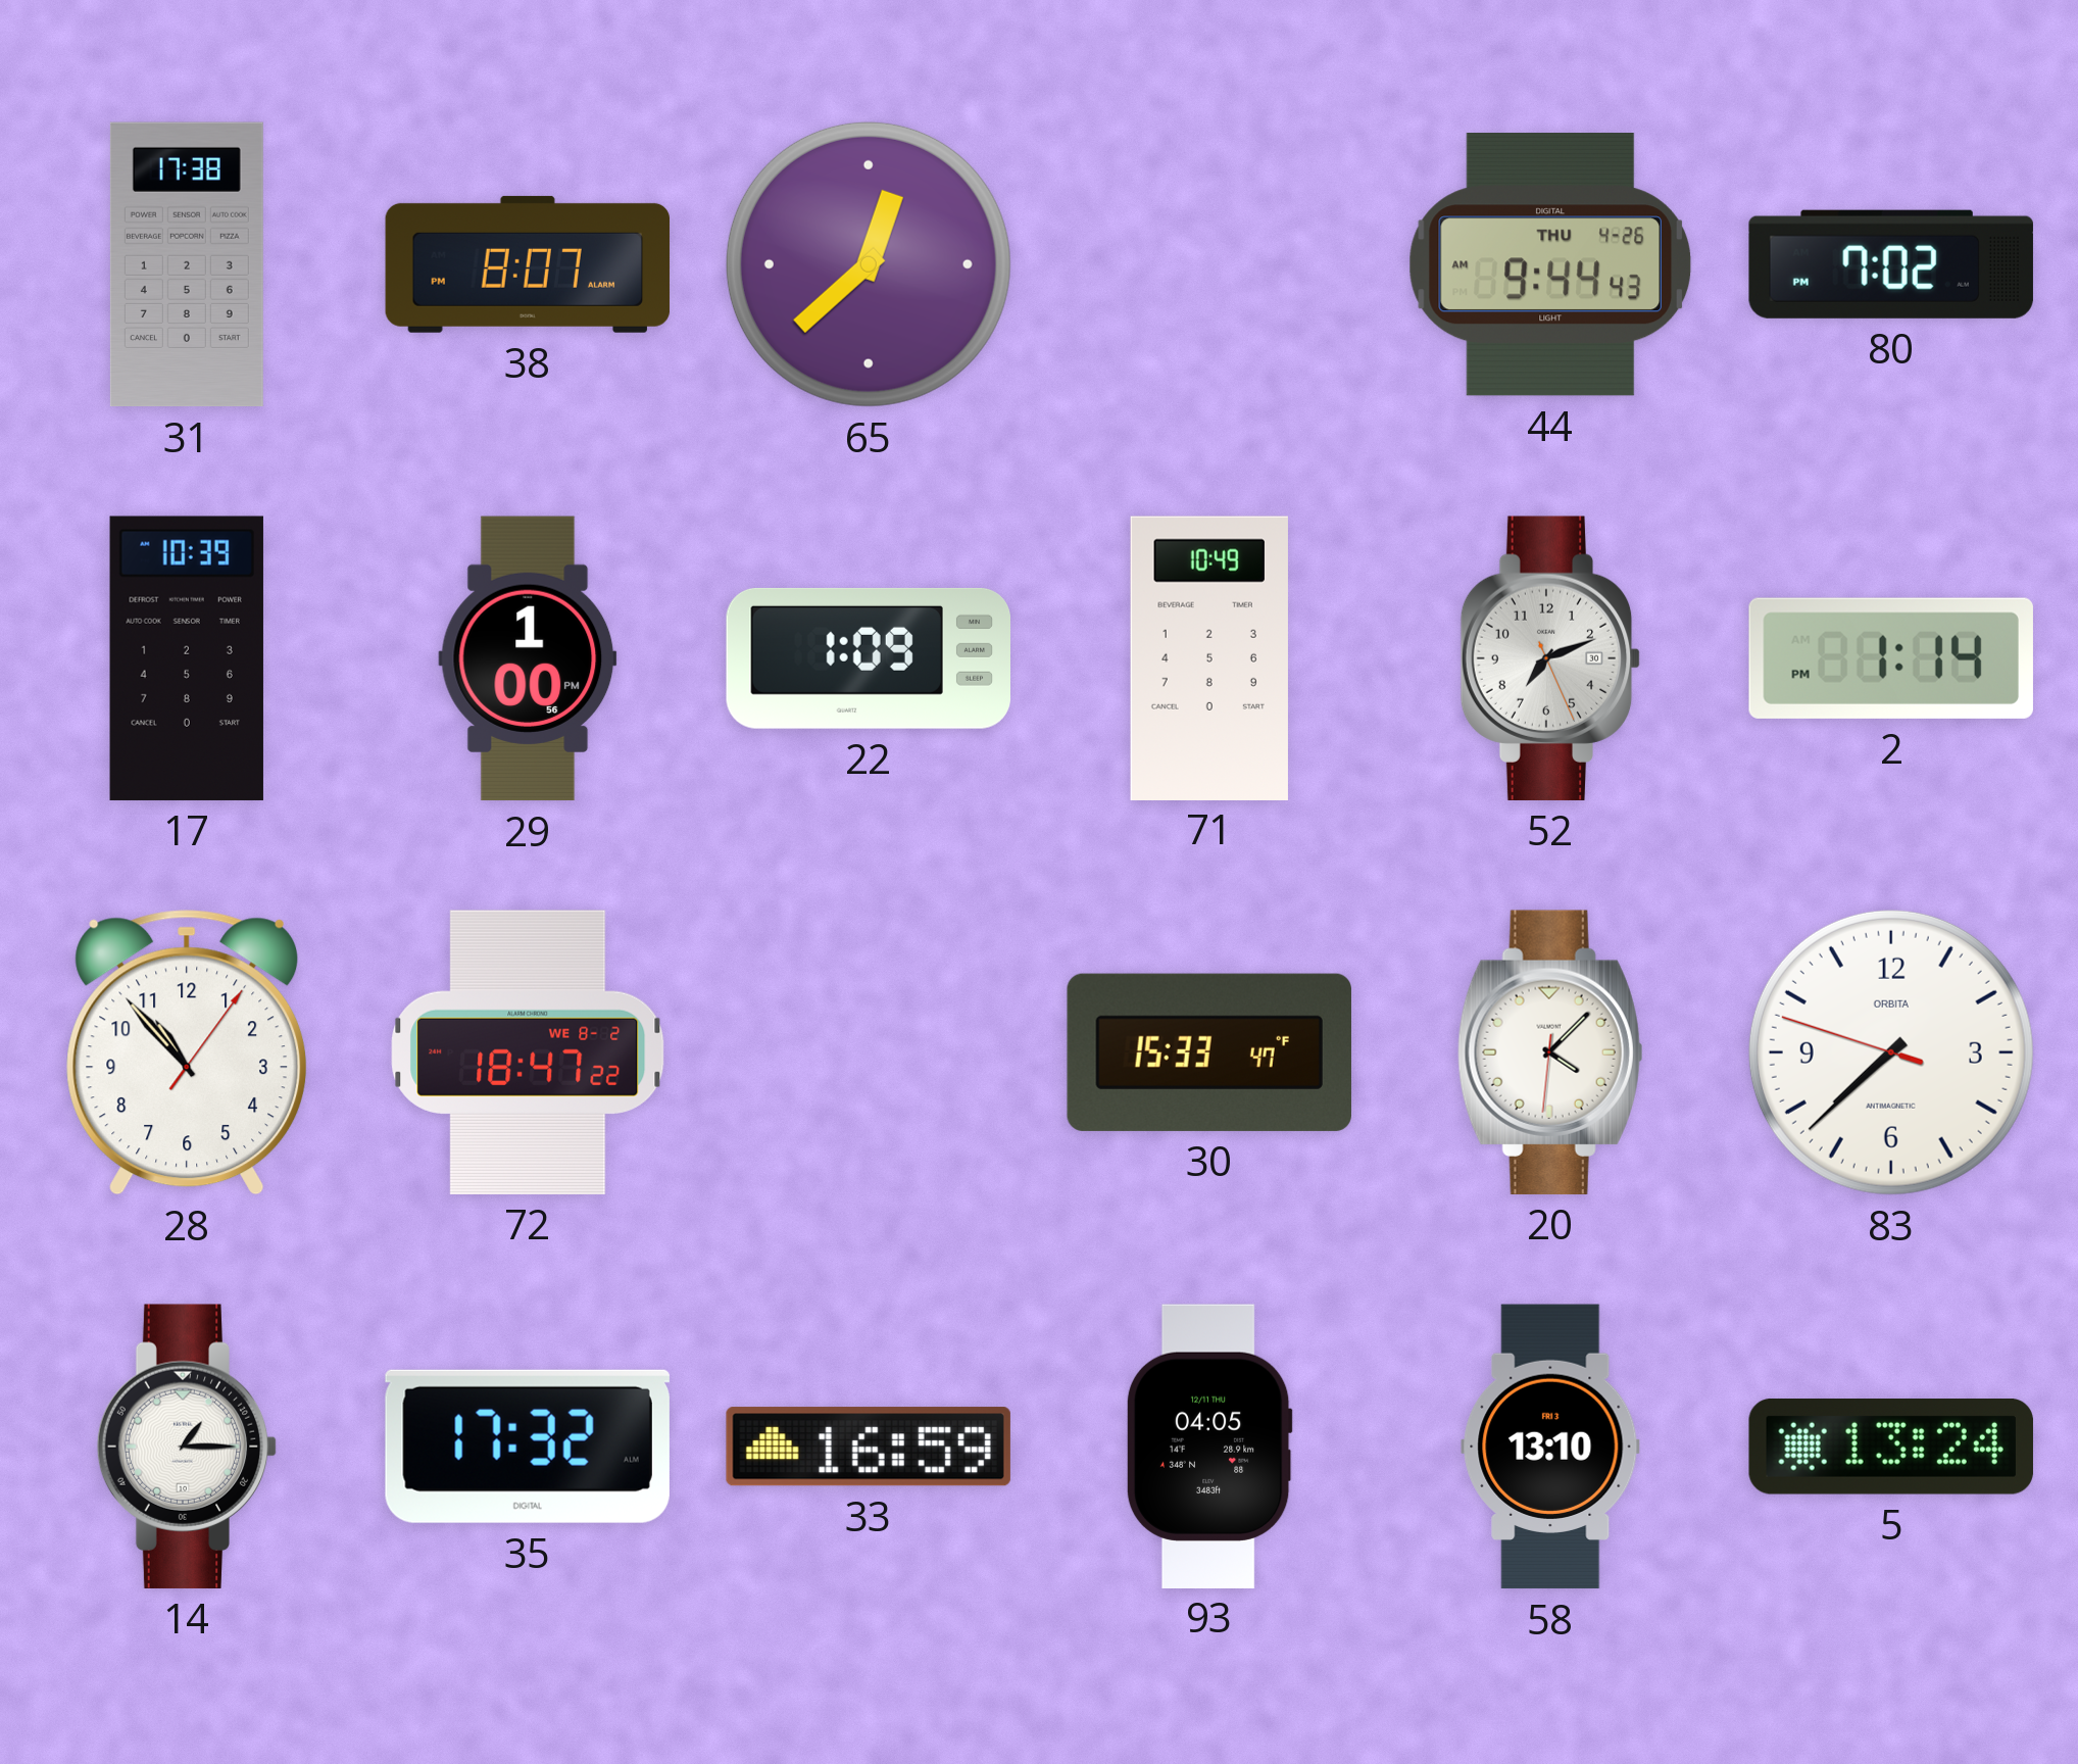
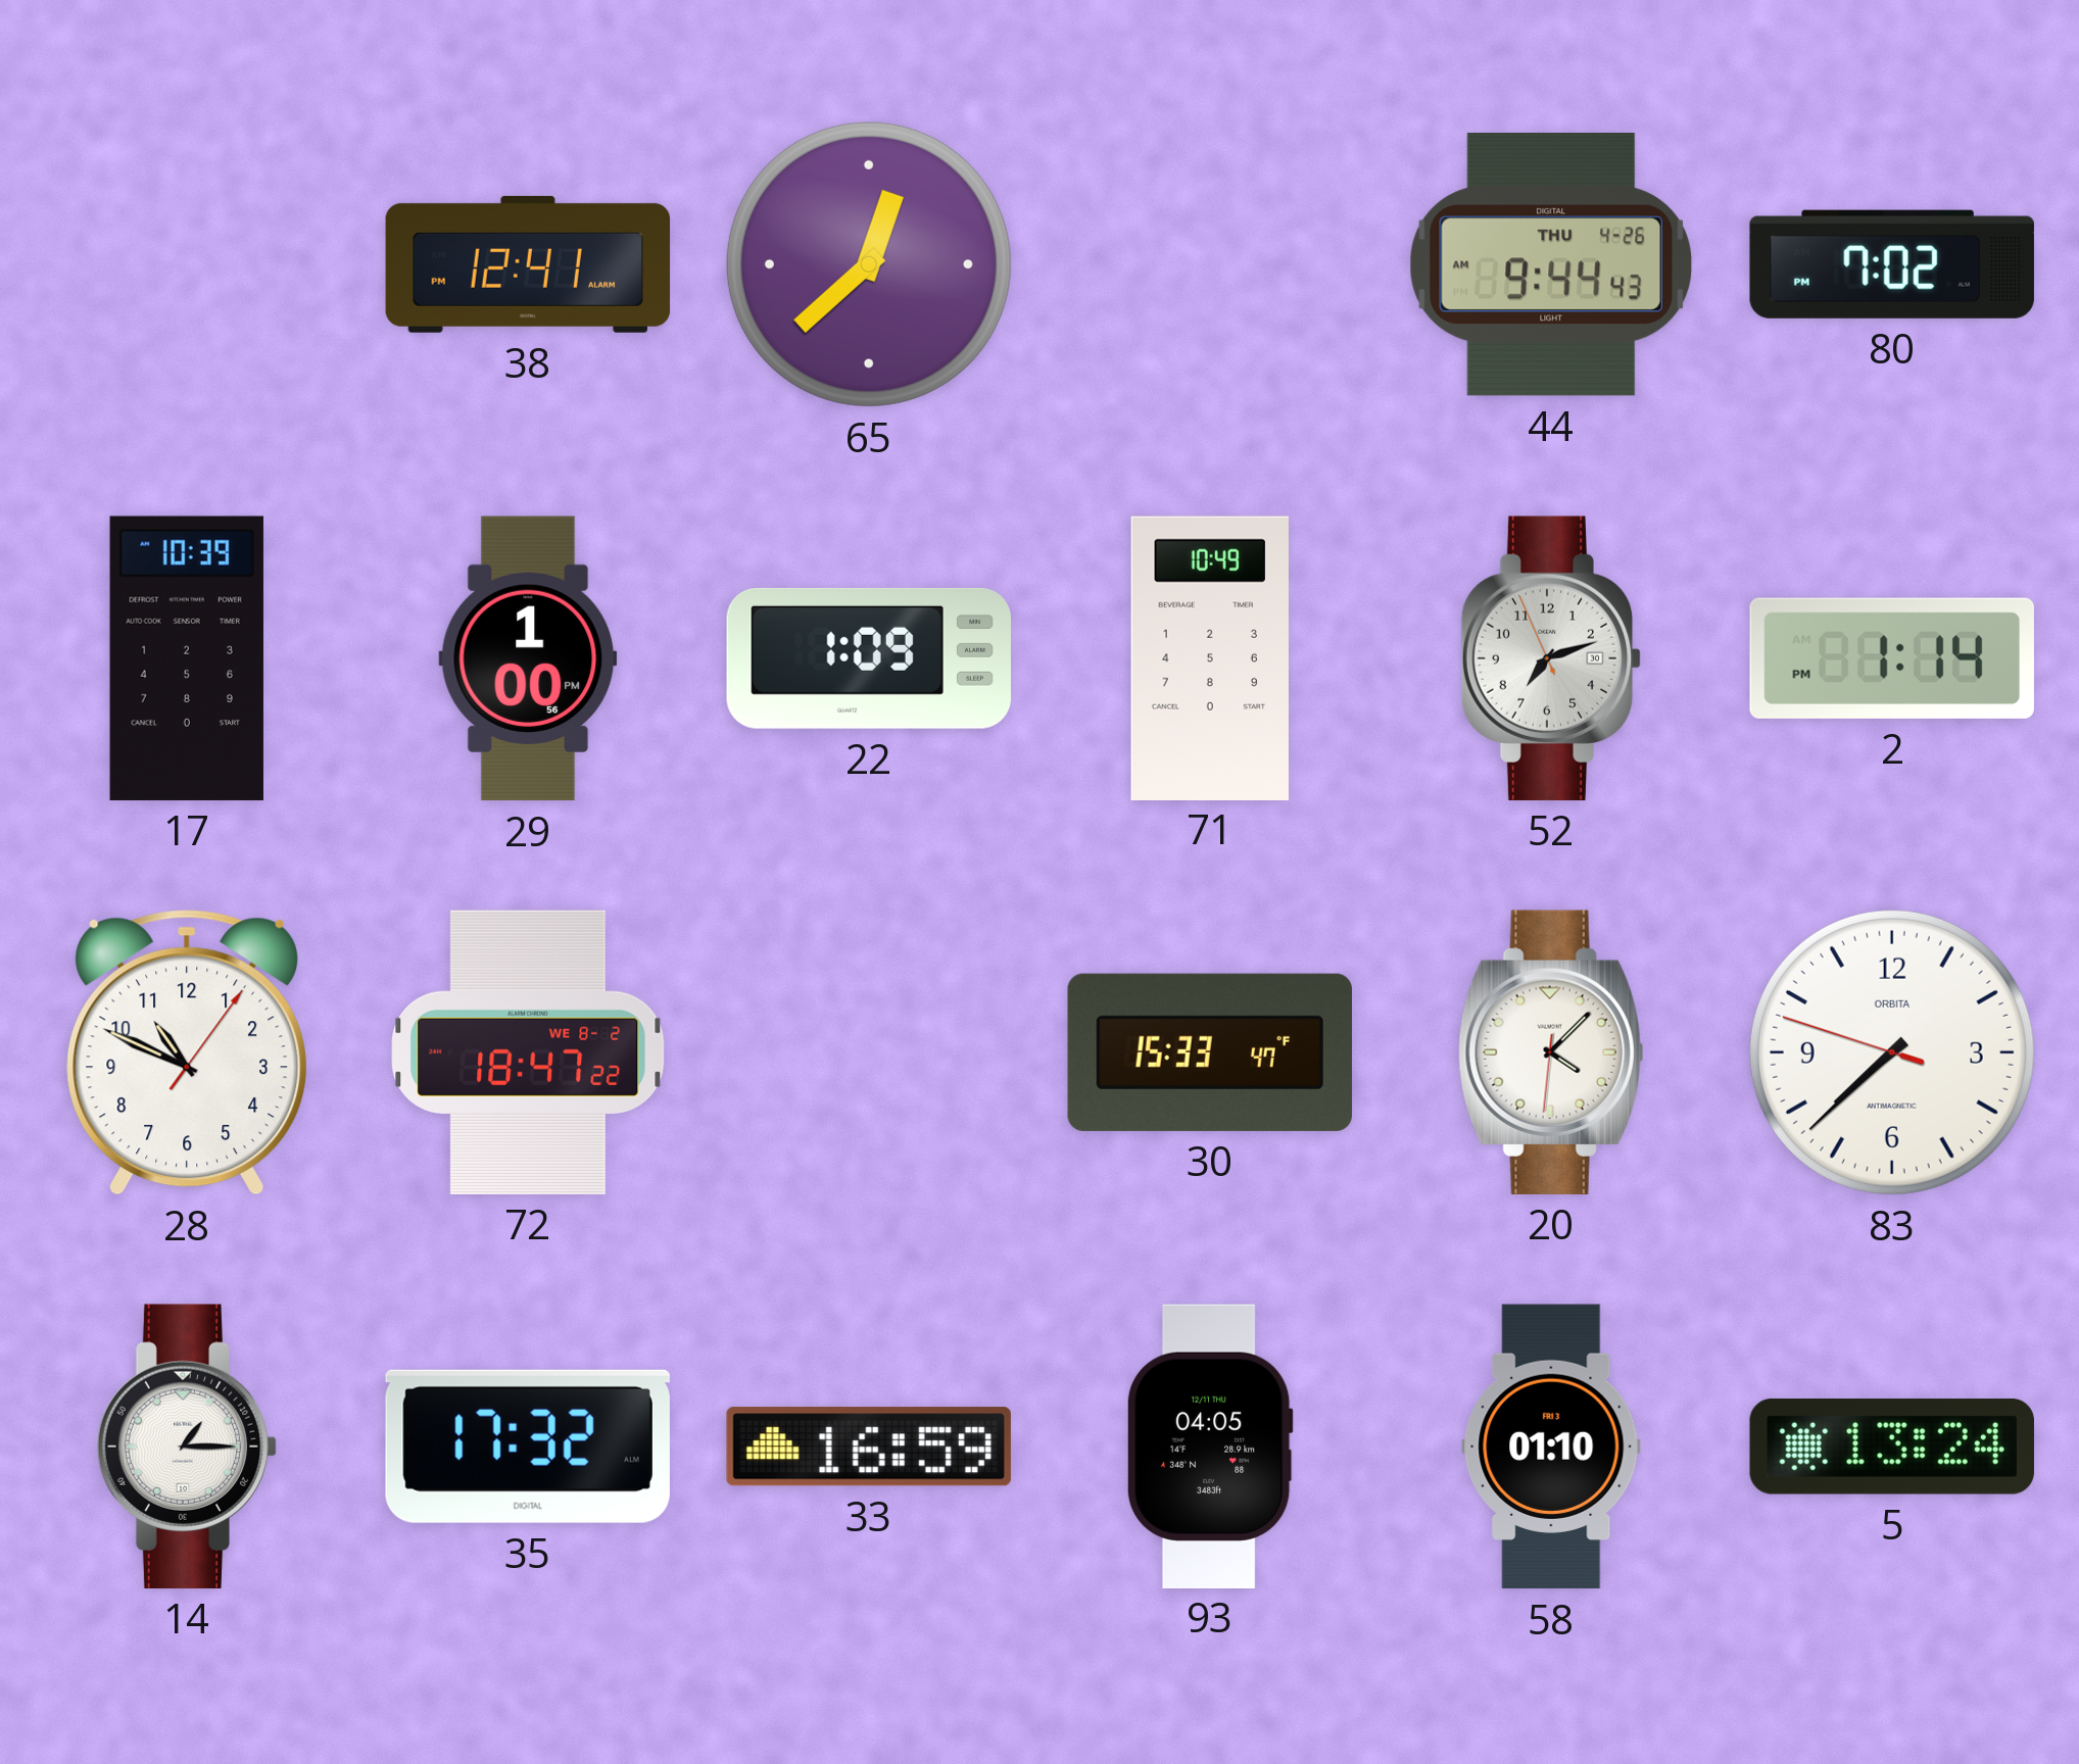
31: 17:38 -> none (187, 264)
38: 8:07 -> 12:41 (528, 264)
52: 7:11:26 -> 7:11:56 (1551, 658)
28: 10:53 -> 10:49 (187, 1052)
58: 13:10 -> 01:10 (1551, 1447)
